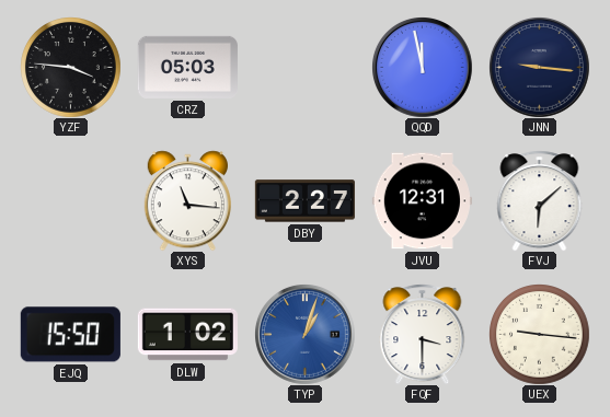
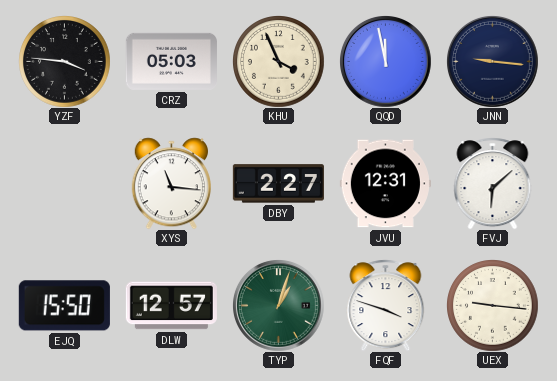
KHU: none -> 3:56 (279, 62)
DLW: 1:02 -> 12:57 (171, 306)
TYP dial: blue -> green (279, 306)
FQF: 3:30 -> 3:48 (386, 305)
